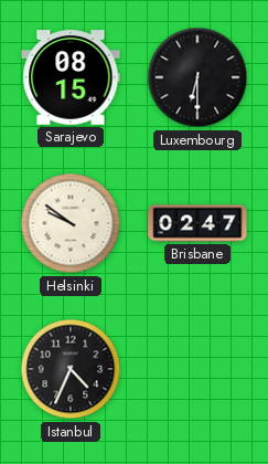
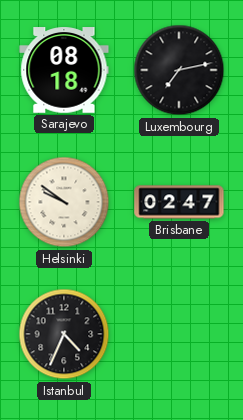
Sarajevo: 08:15 -> 08:18 (64, 70)
Luxembourg: 6:30 -> 7:13 (179, 70)
